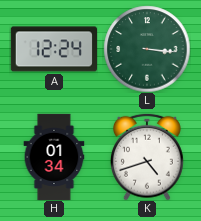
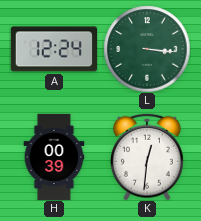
H: 01:34 -> 00:39 (54, 157)
K: 4:42 -> 12:31 (147, 157)
